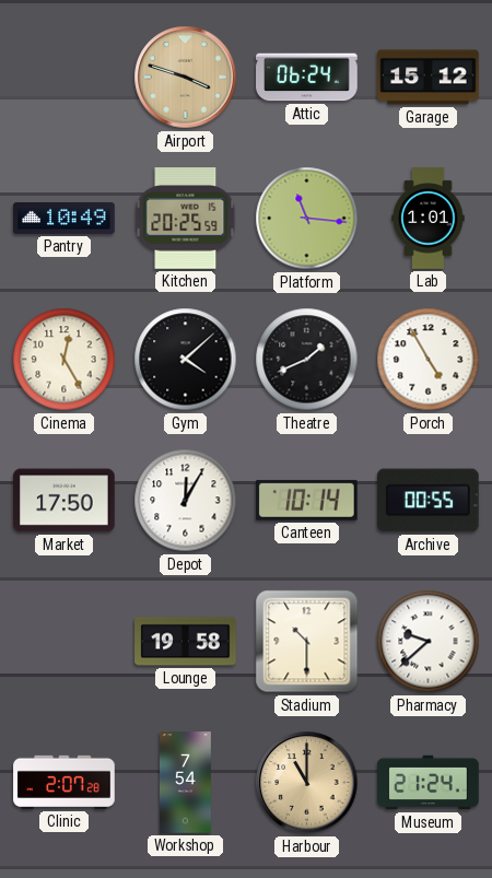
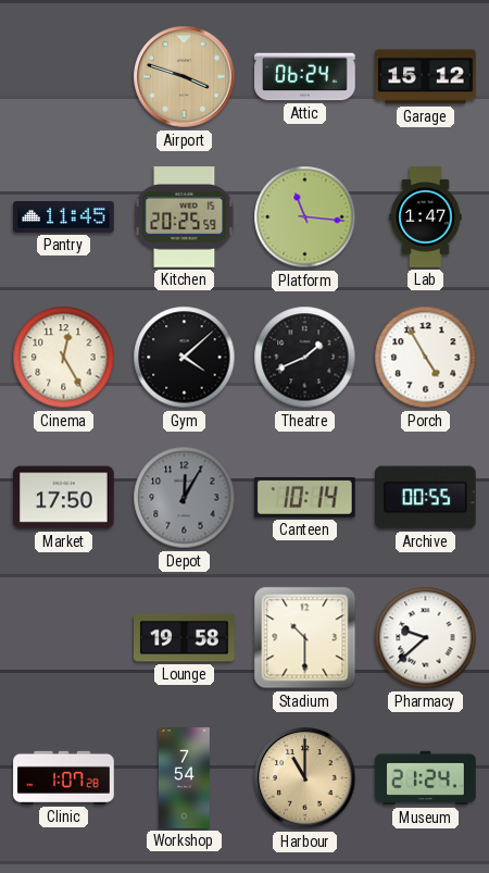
Pantry: 10:49 -> 11:45 (64, 216)
Lab: 1:01 -> 1:47 (426, 217)
Depot dial: white -> grey (185, 498)
Clinic: 2:07 -> 1:07 (64, 777)
